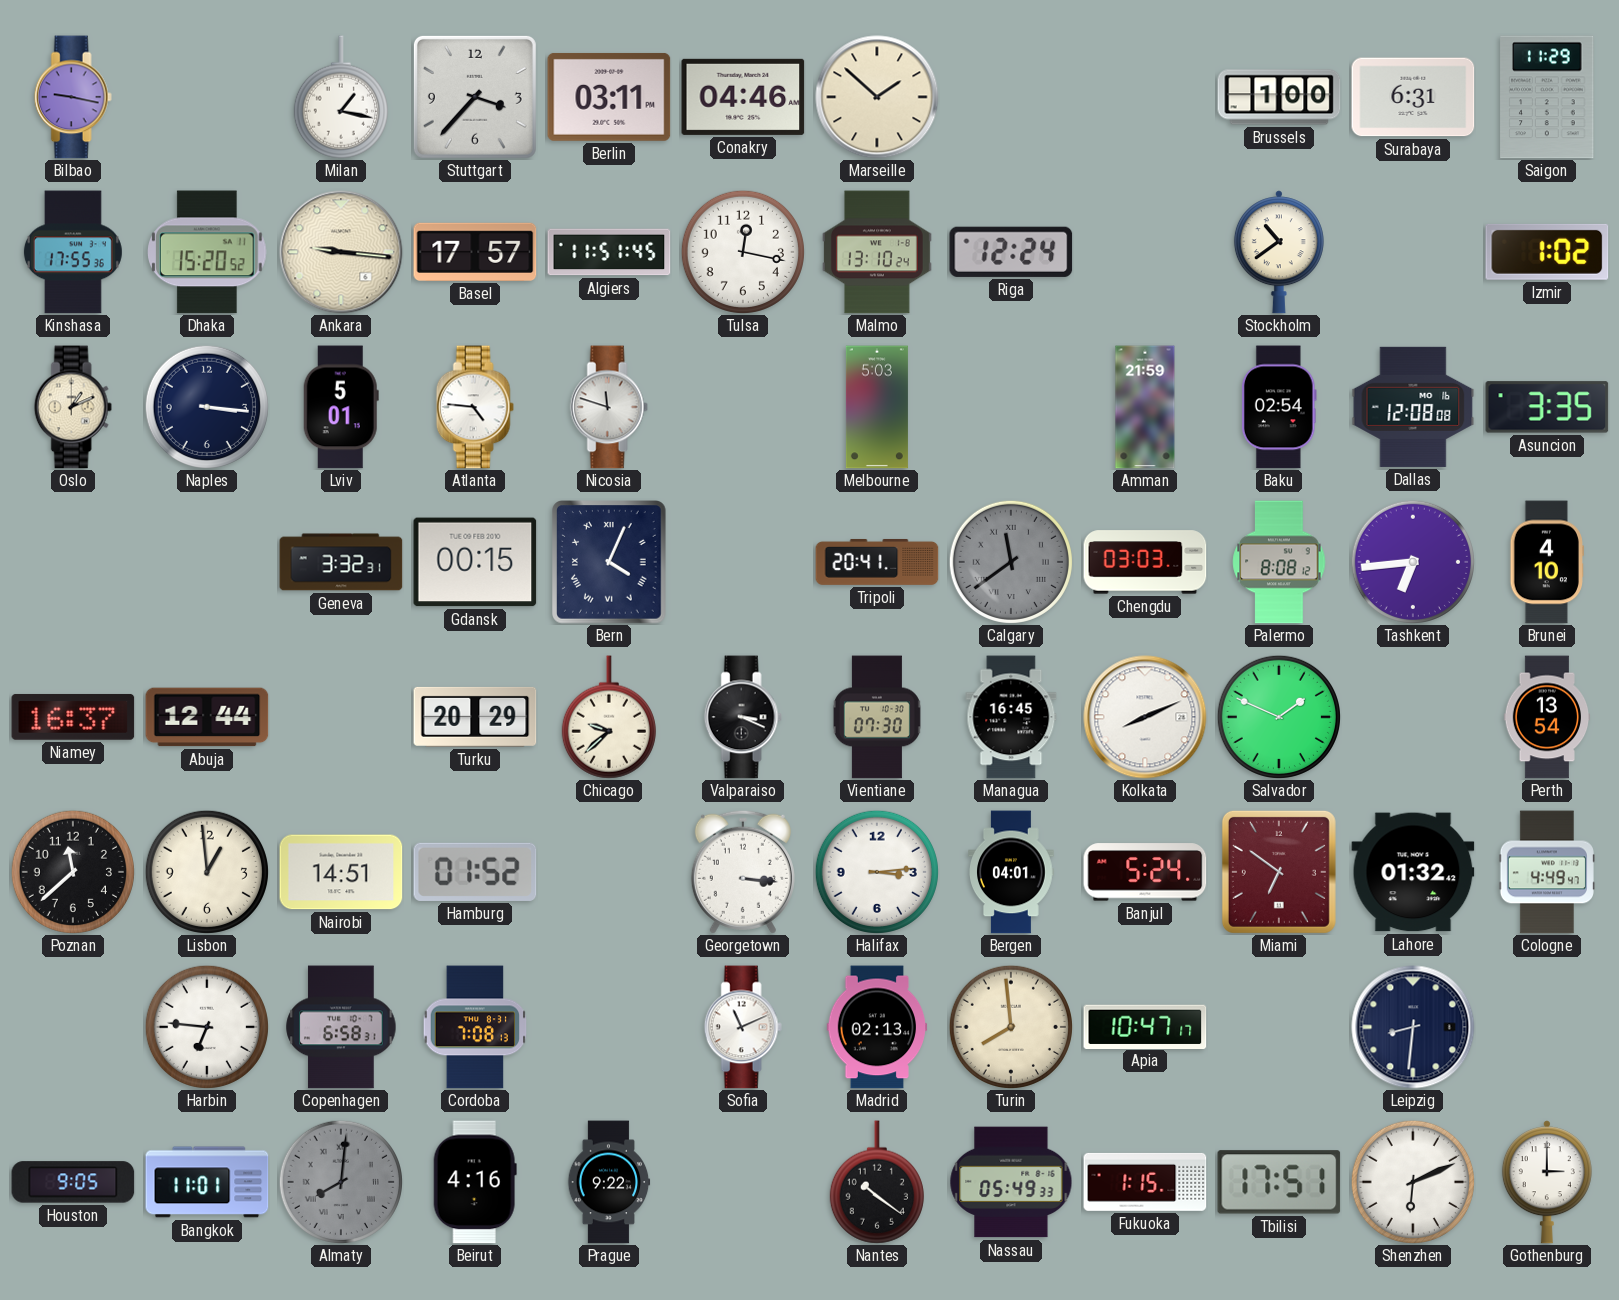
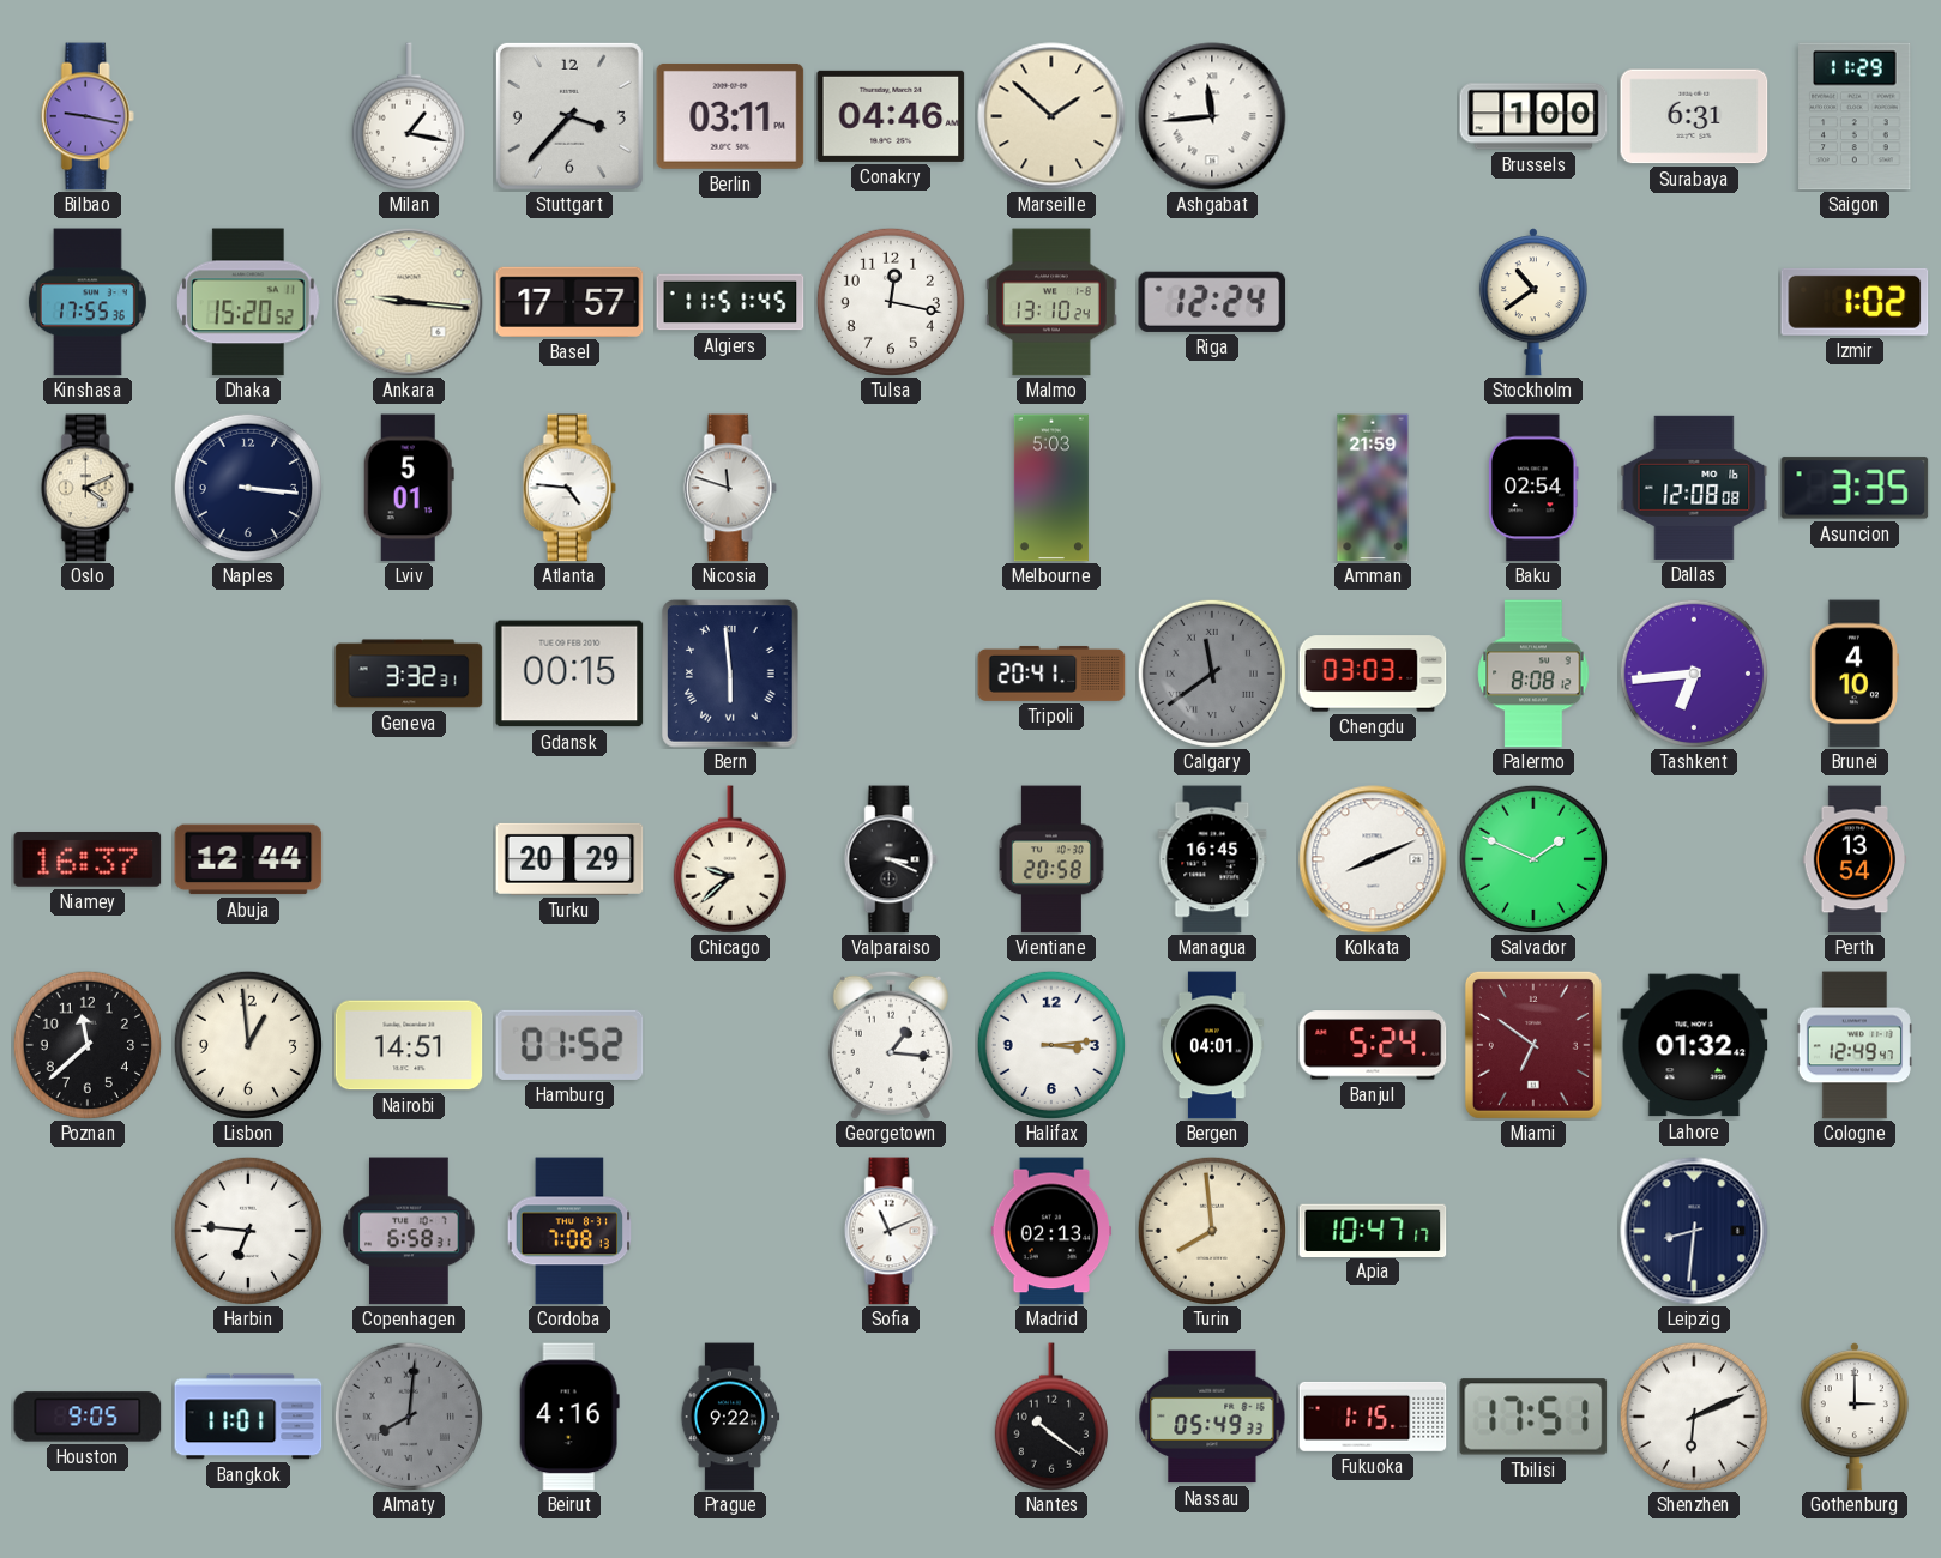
Ashgabat: none -> 11:44 (1212, 116)
Oslo: 1:11 -> 4:11 (88, 488)
Bern: 4:04 -> 5:59 (731, 675)
Vientiane: 07:30 -> 20:58 (1051, 859)
Georgetown: 3:16 -> 1:16 (891, 1045)
Cologne: 4:49 -> 12:49 (1855, 1045)
